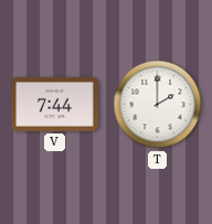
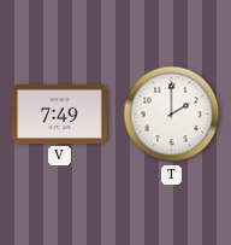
V: 7:44 -> 7:49 (60, 113)
